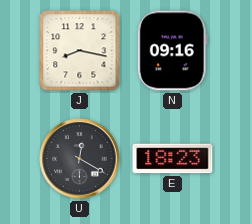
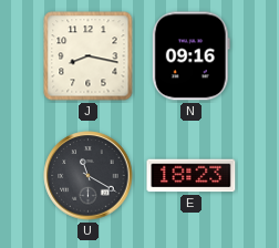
U: 12:20 -> 11:20 (89, 176)
